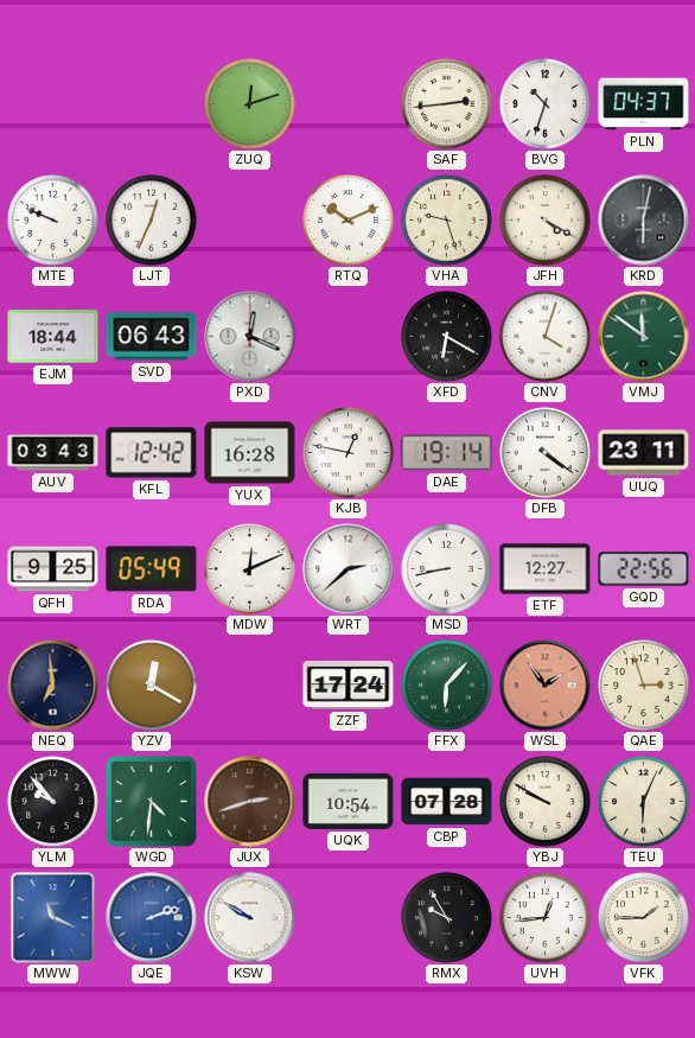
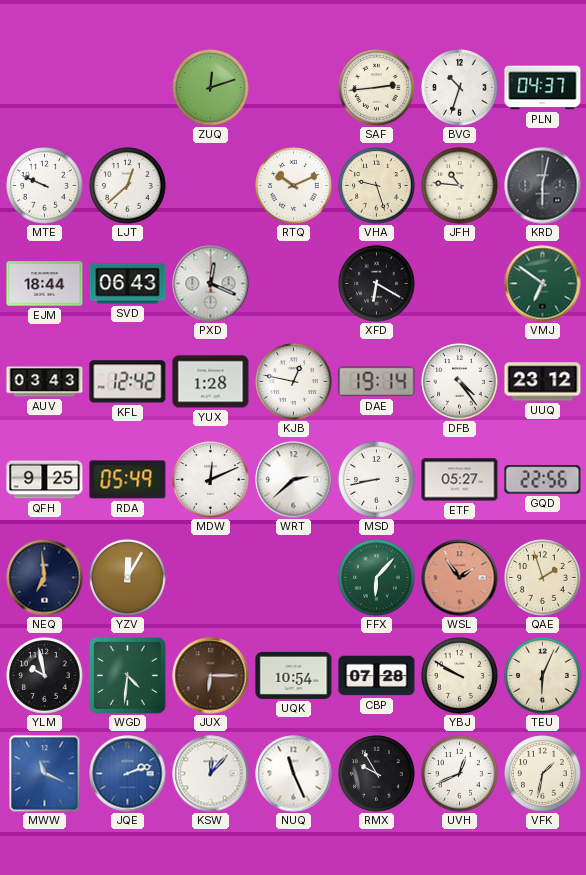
LJT: 12:34 -> 12:38 (128, 186)
JFH: 4:20 -> 10:46 (460, 186)
CNV: 4:03 -> none (546, 337)
VMJ: 11:51 -> 6:51 (543, 284)
YUX: 16:28 -> 1:28 (211, 382)
DFB: 4:21 -> 4:24 (460, 382)
UUQ: 23:11 -> 23:12 (543, 382)
ETF: 12:27 -> 05:27 (460, 480)
YZV: 12:20 -> 12:05 (128, 578)
ZZF: 17:24 -> none (349, 686)
QAE: 2:57 -> 1:57 (543, 578)
YLM: 9:53 -> 9:58 (45, 676)
JUX: 2:42 -> 6:15 (211, 676)
KSW: 9:50 -> 12:07 (211, 774)
NUQ: none -> 11:26 (294, 774)
UVH: 12:44 -> 12:41 (460, 774)
VFK: 1:45 -> 1:32 (543, 774)
